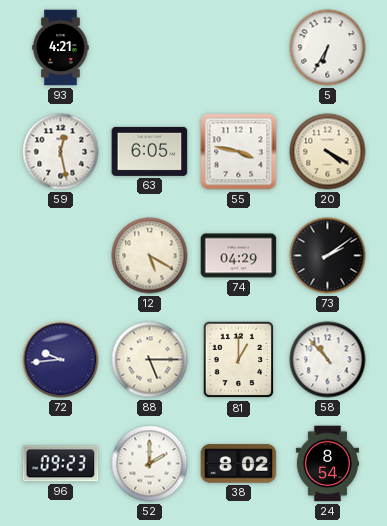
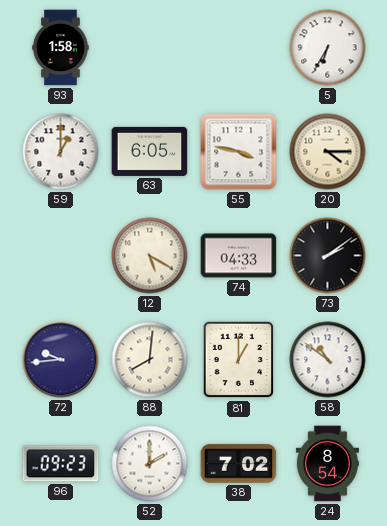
93: 4:21 -> 1:58 (61, 48)
59: 12:28 -> 1:00 (61, 152)
20: 4:20 -> 4:15 (328, 152)
74: 04:29 -> 04:33 (239, 256)
88: 5:15 -> 8:01 (150, 360)
58: 10:53 -> 10:51 (328, 360)
38: 8:02 -> 7:02 (239, 464)
